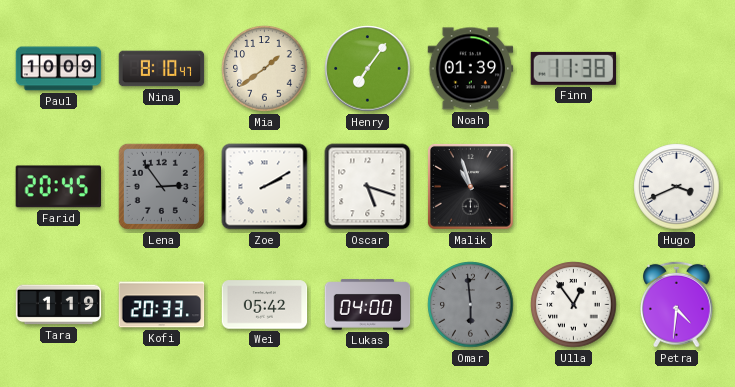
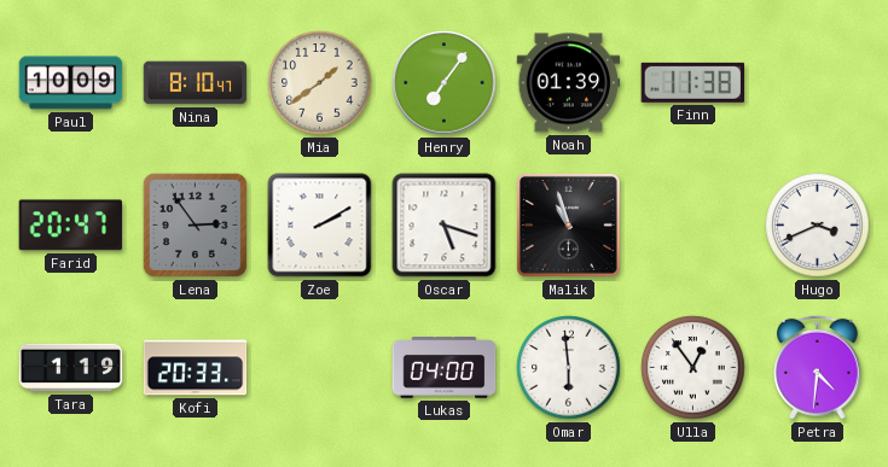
Farid: 20:45 -> 20:47 (70, 226)
Wei: 05:42 -> none (265, 305)
Omar dial: grey -> white (569, 368)
